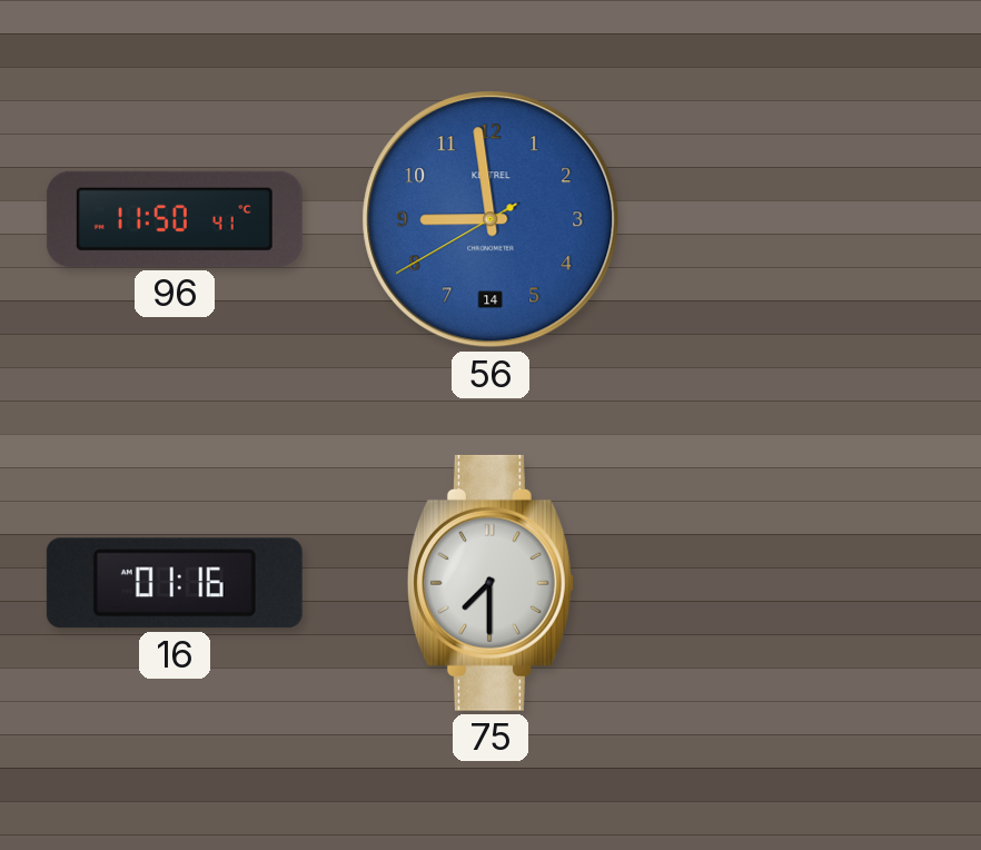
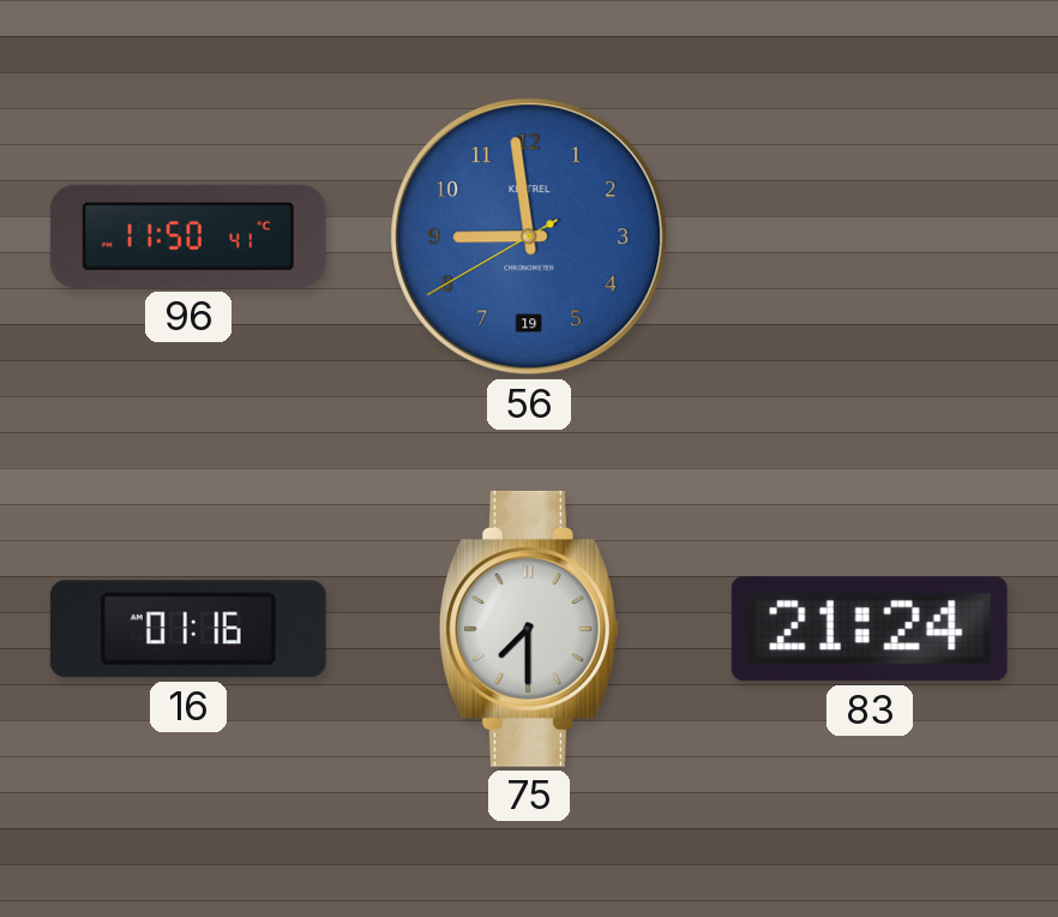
56 date: 14 -> 19 (529, 236)
83: none -> 21:24 (870, 629)
